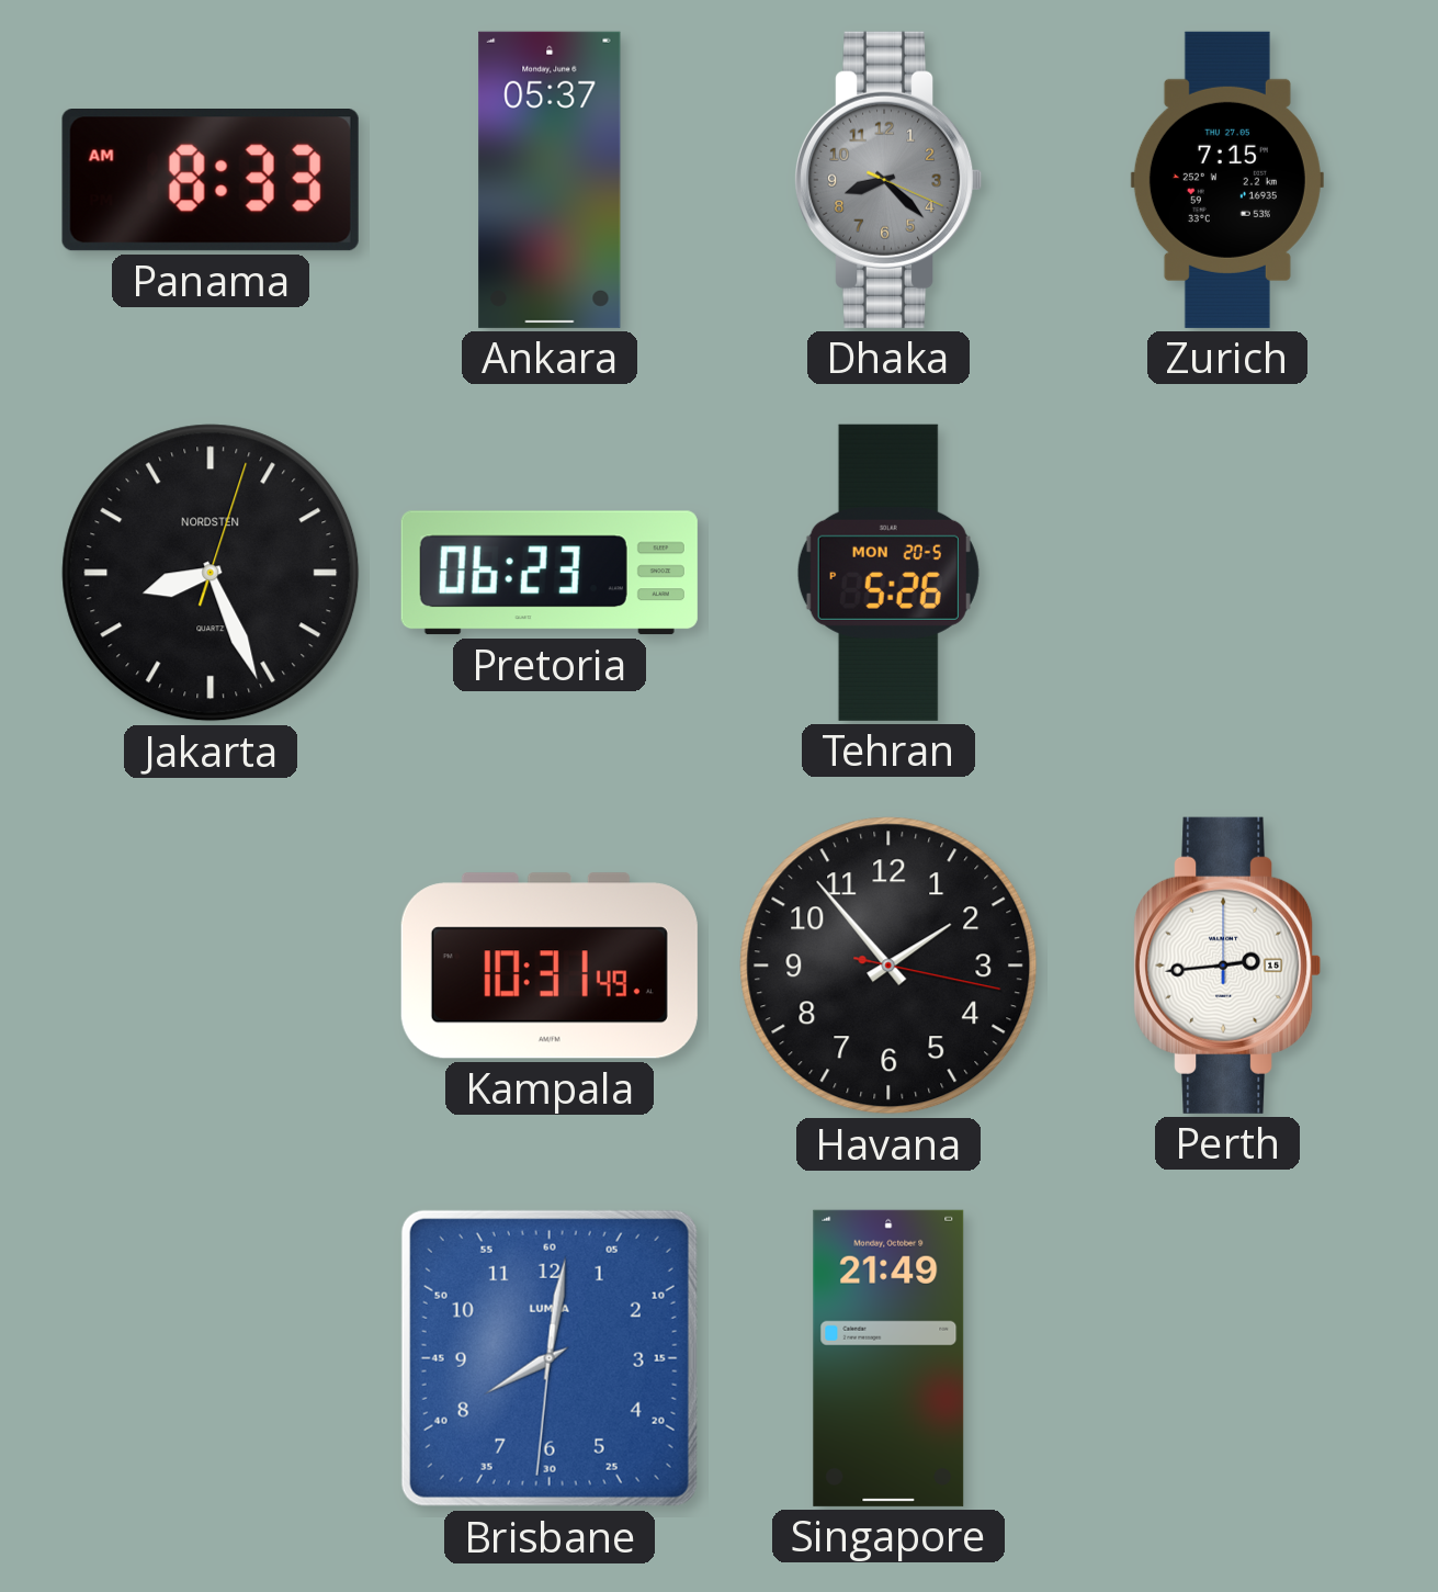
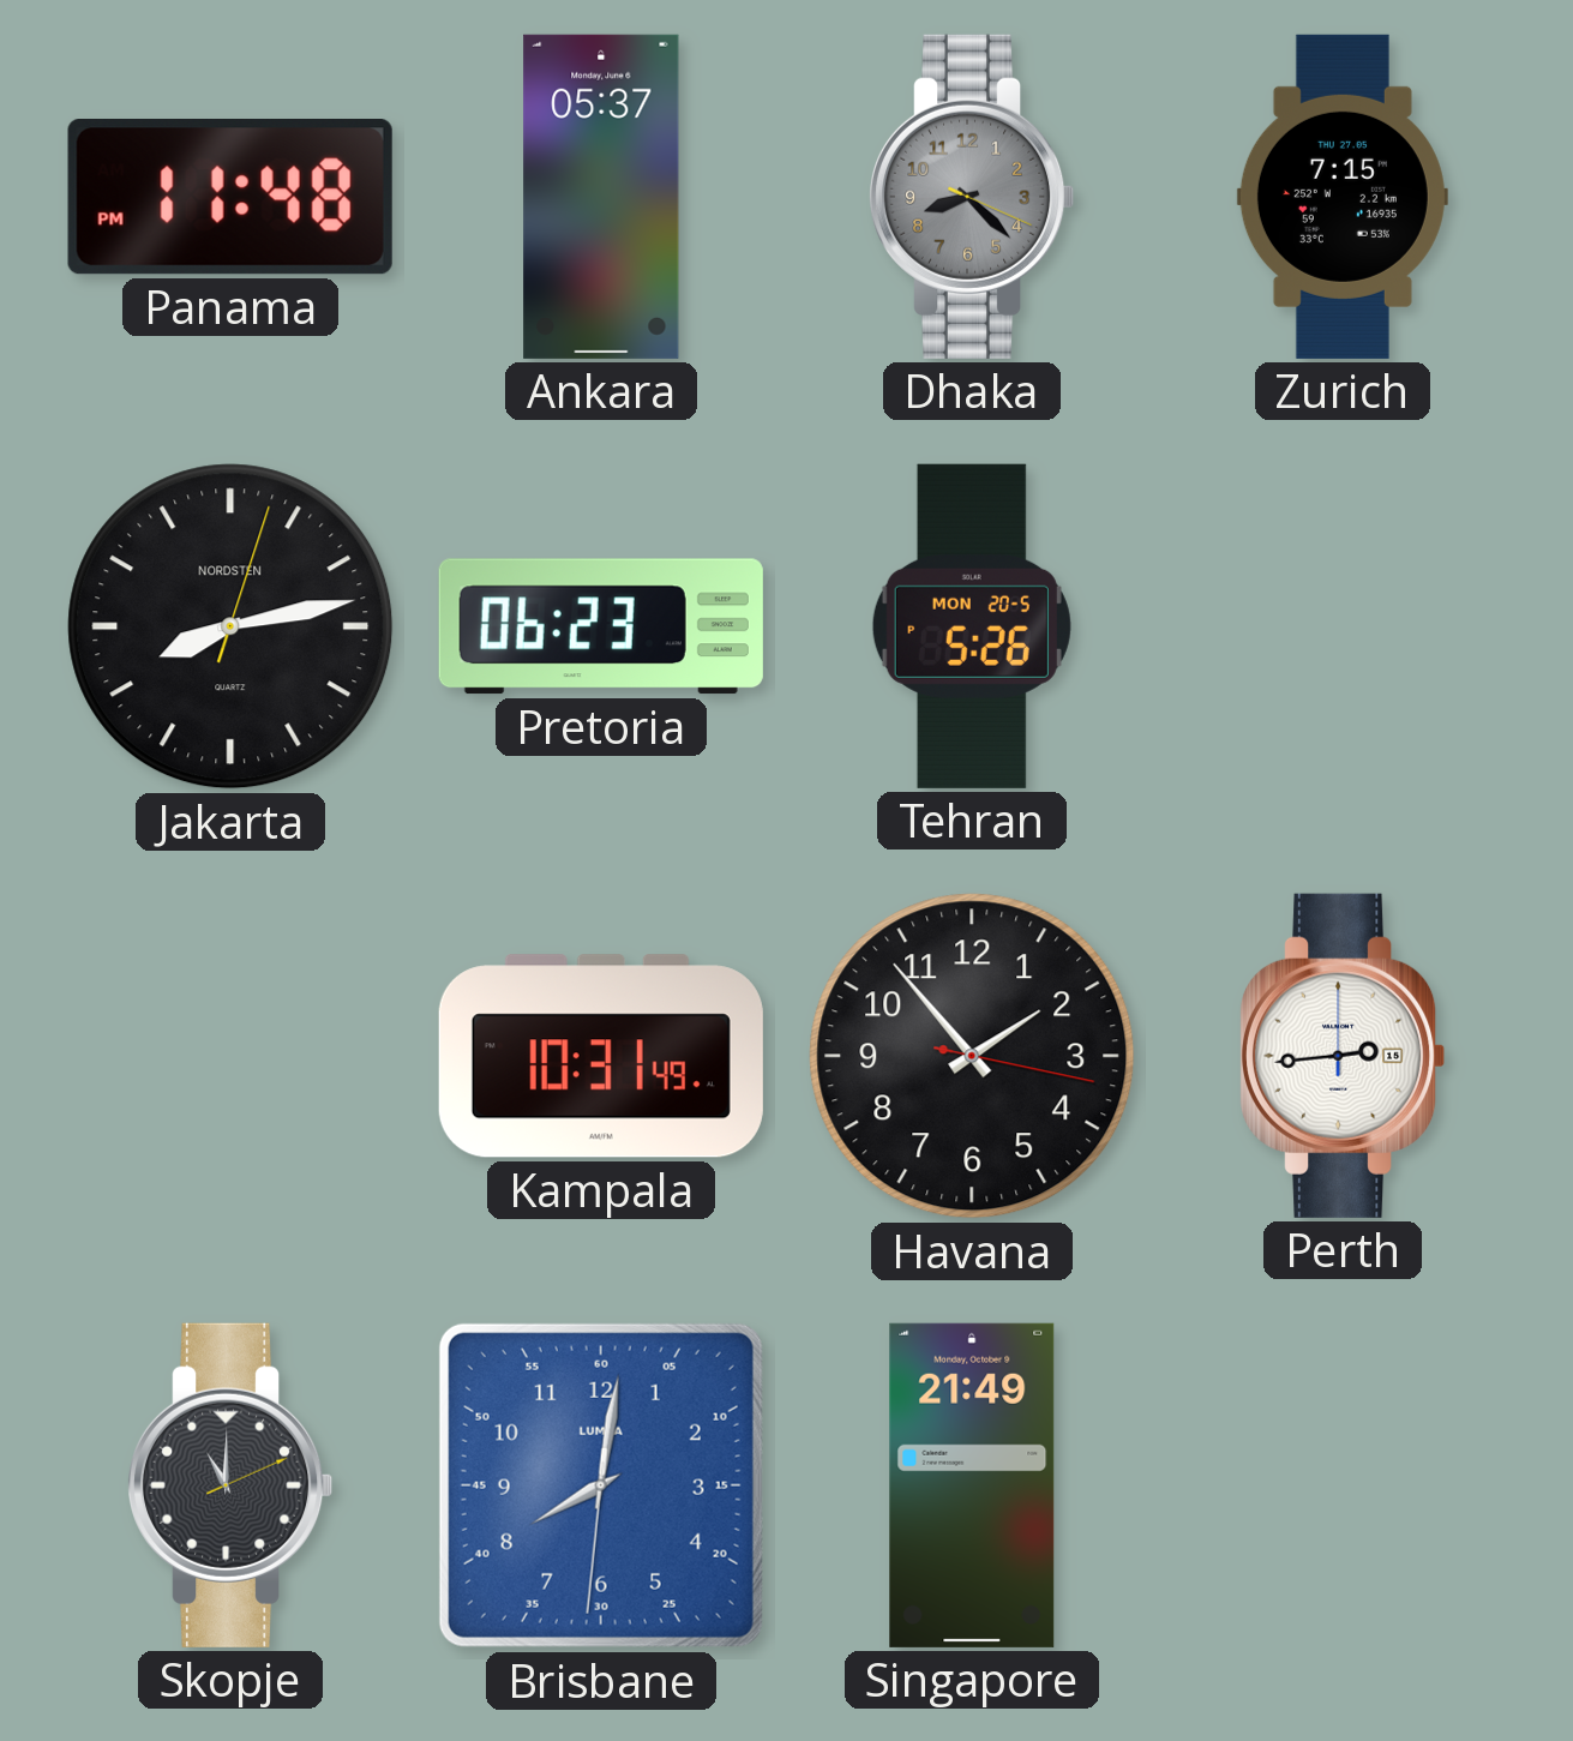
Panama: 8:33 -> 11:48 (230, 198)
Jakarta: 8:26 -> 8:13 (230, 626)
Skopje: none -> 11:00 (232, 1485)
